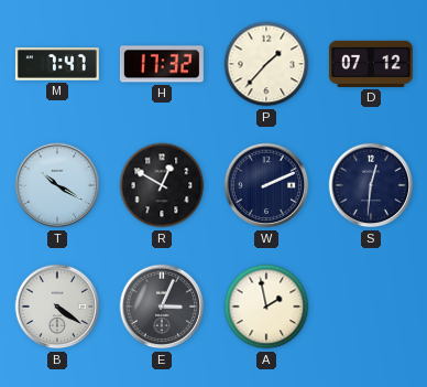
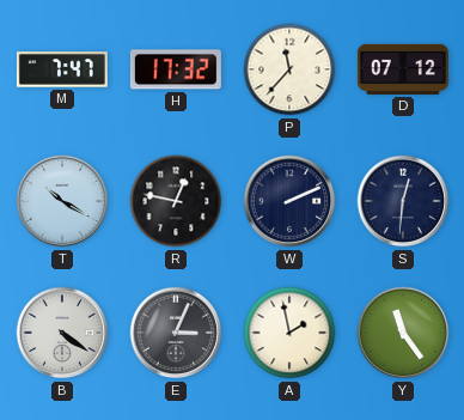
P: 1:37 -> 11:37 (289, 69)
R: 12:50 -> 12:47 (176, 201)
Y: none -> 11:24 (403, 333)
